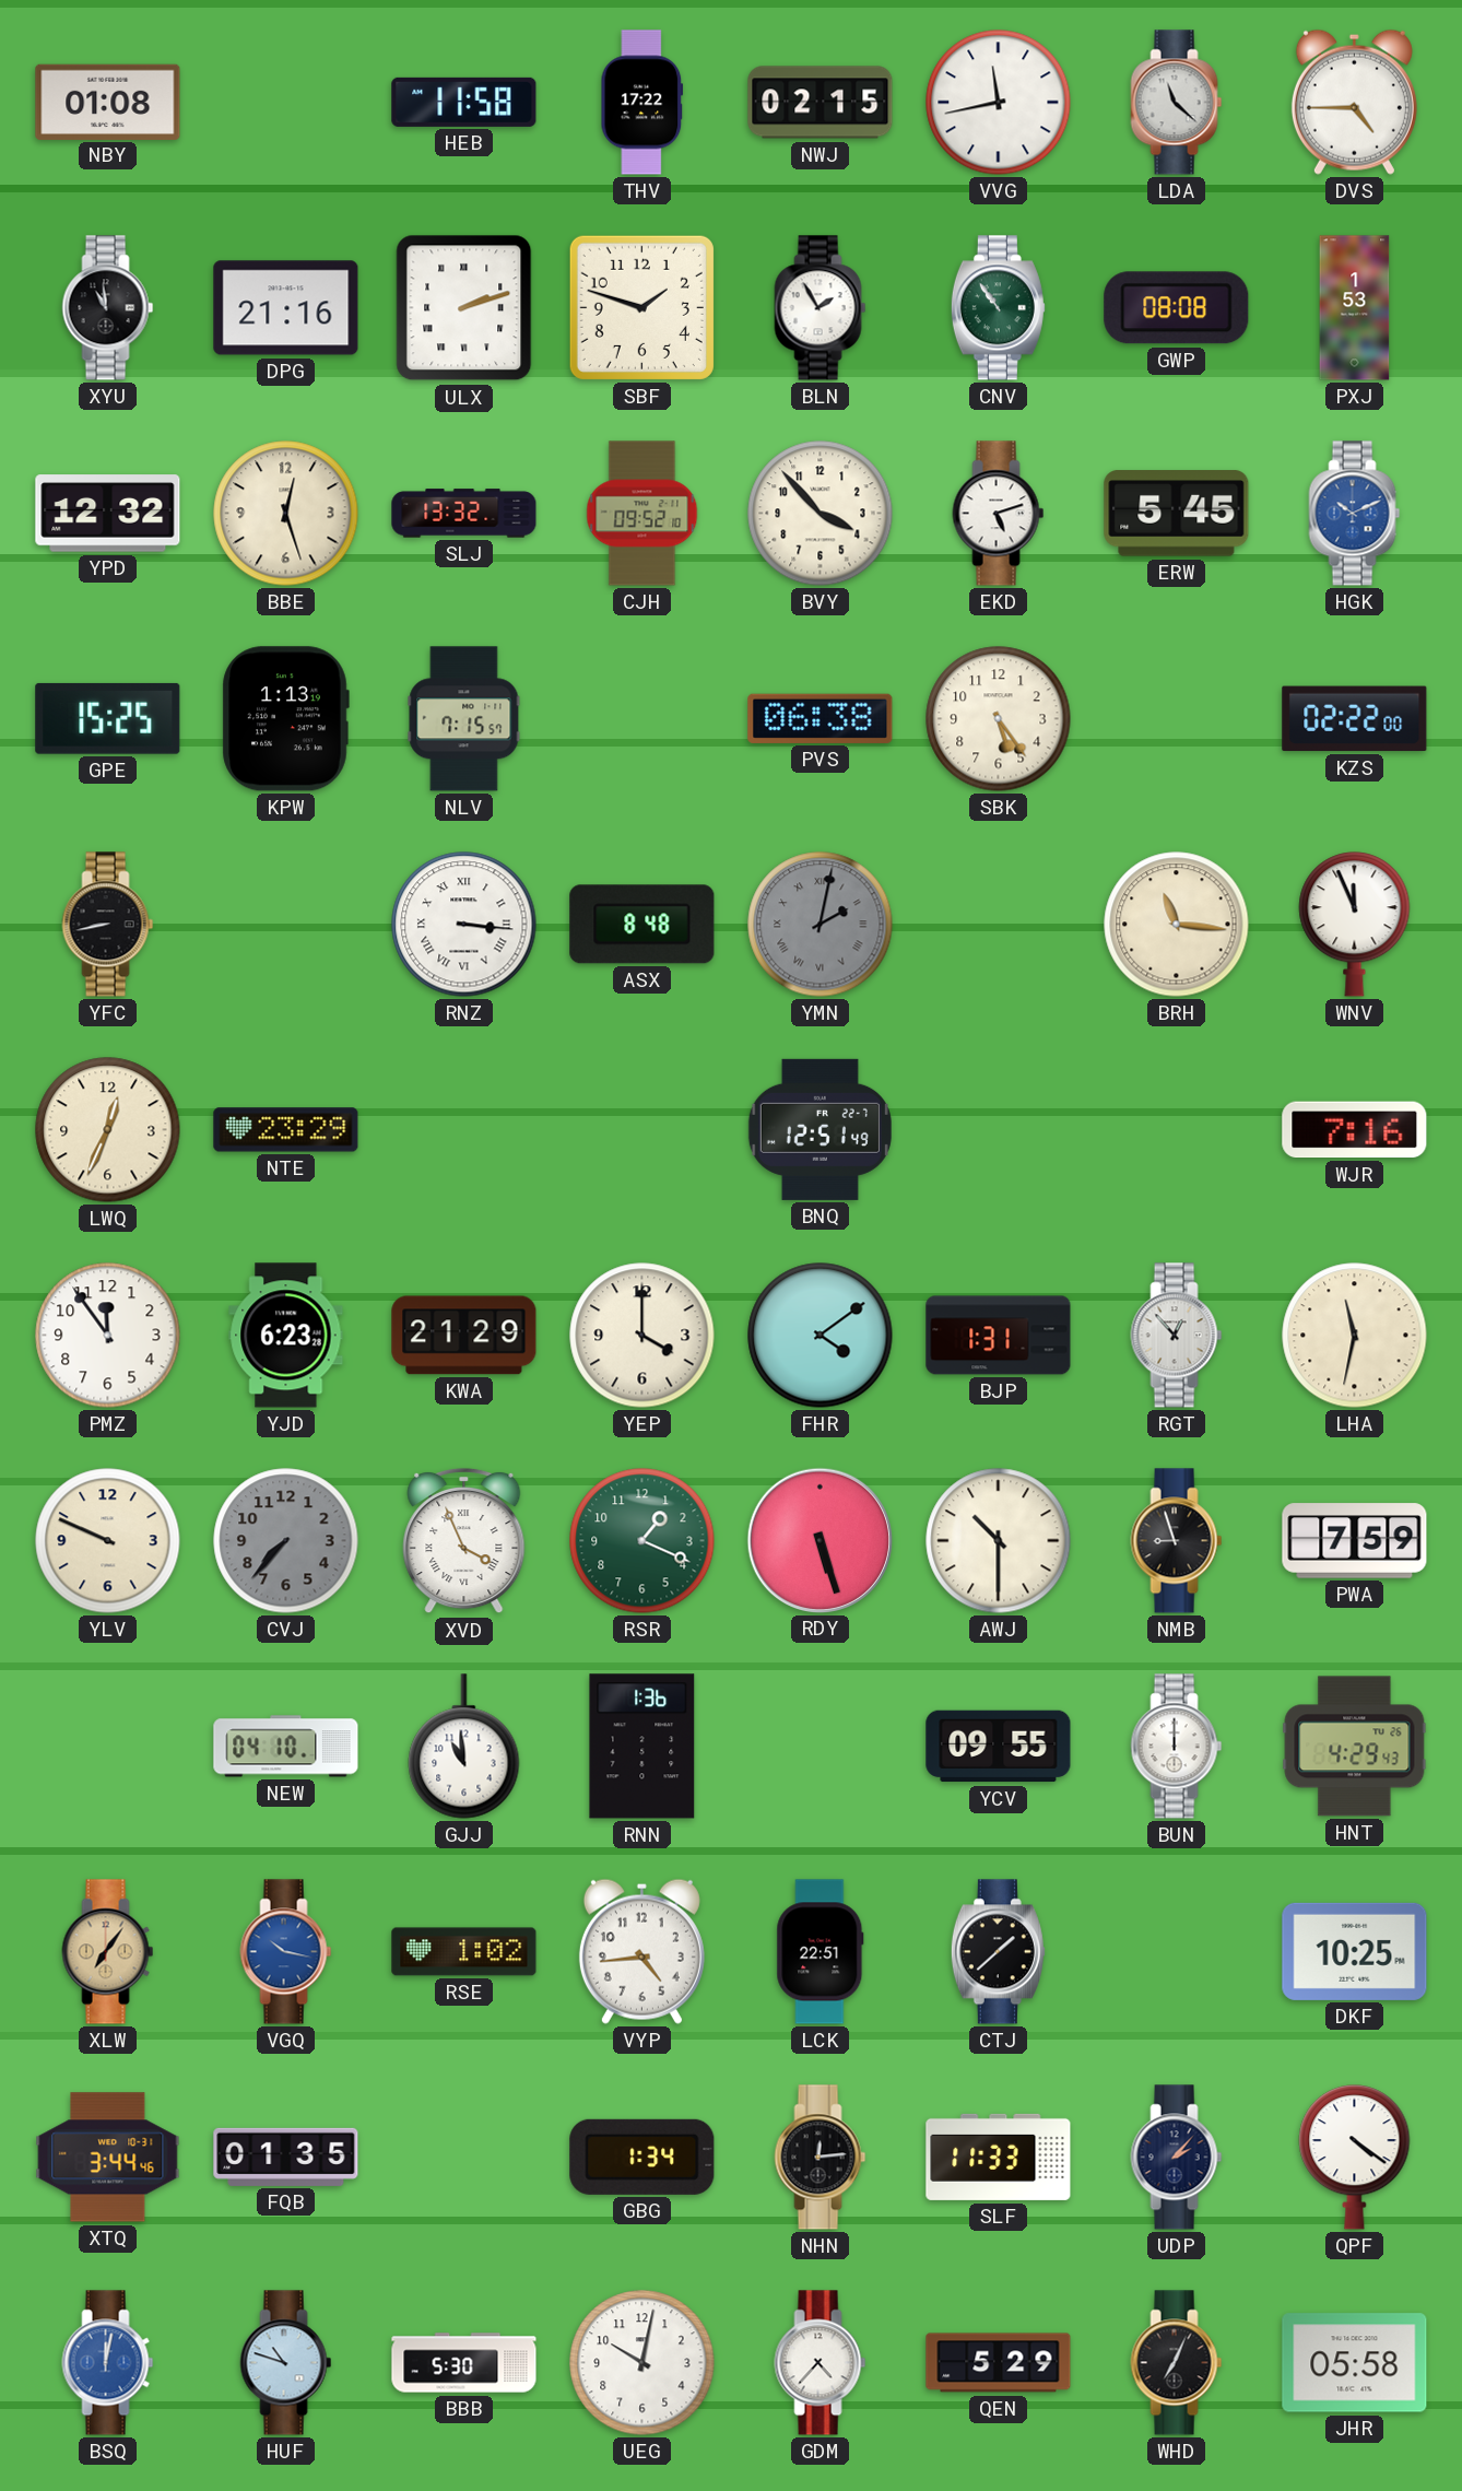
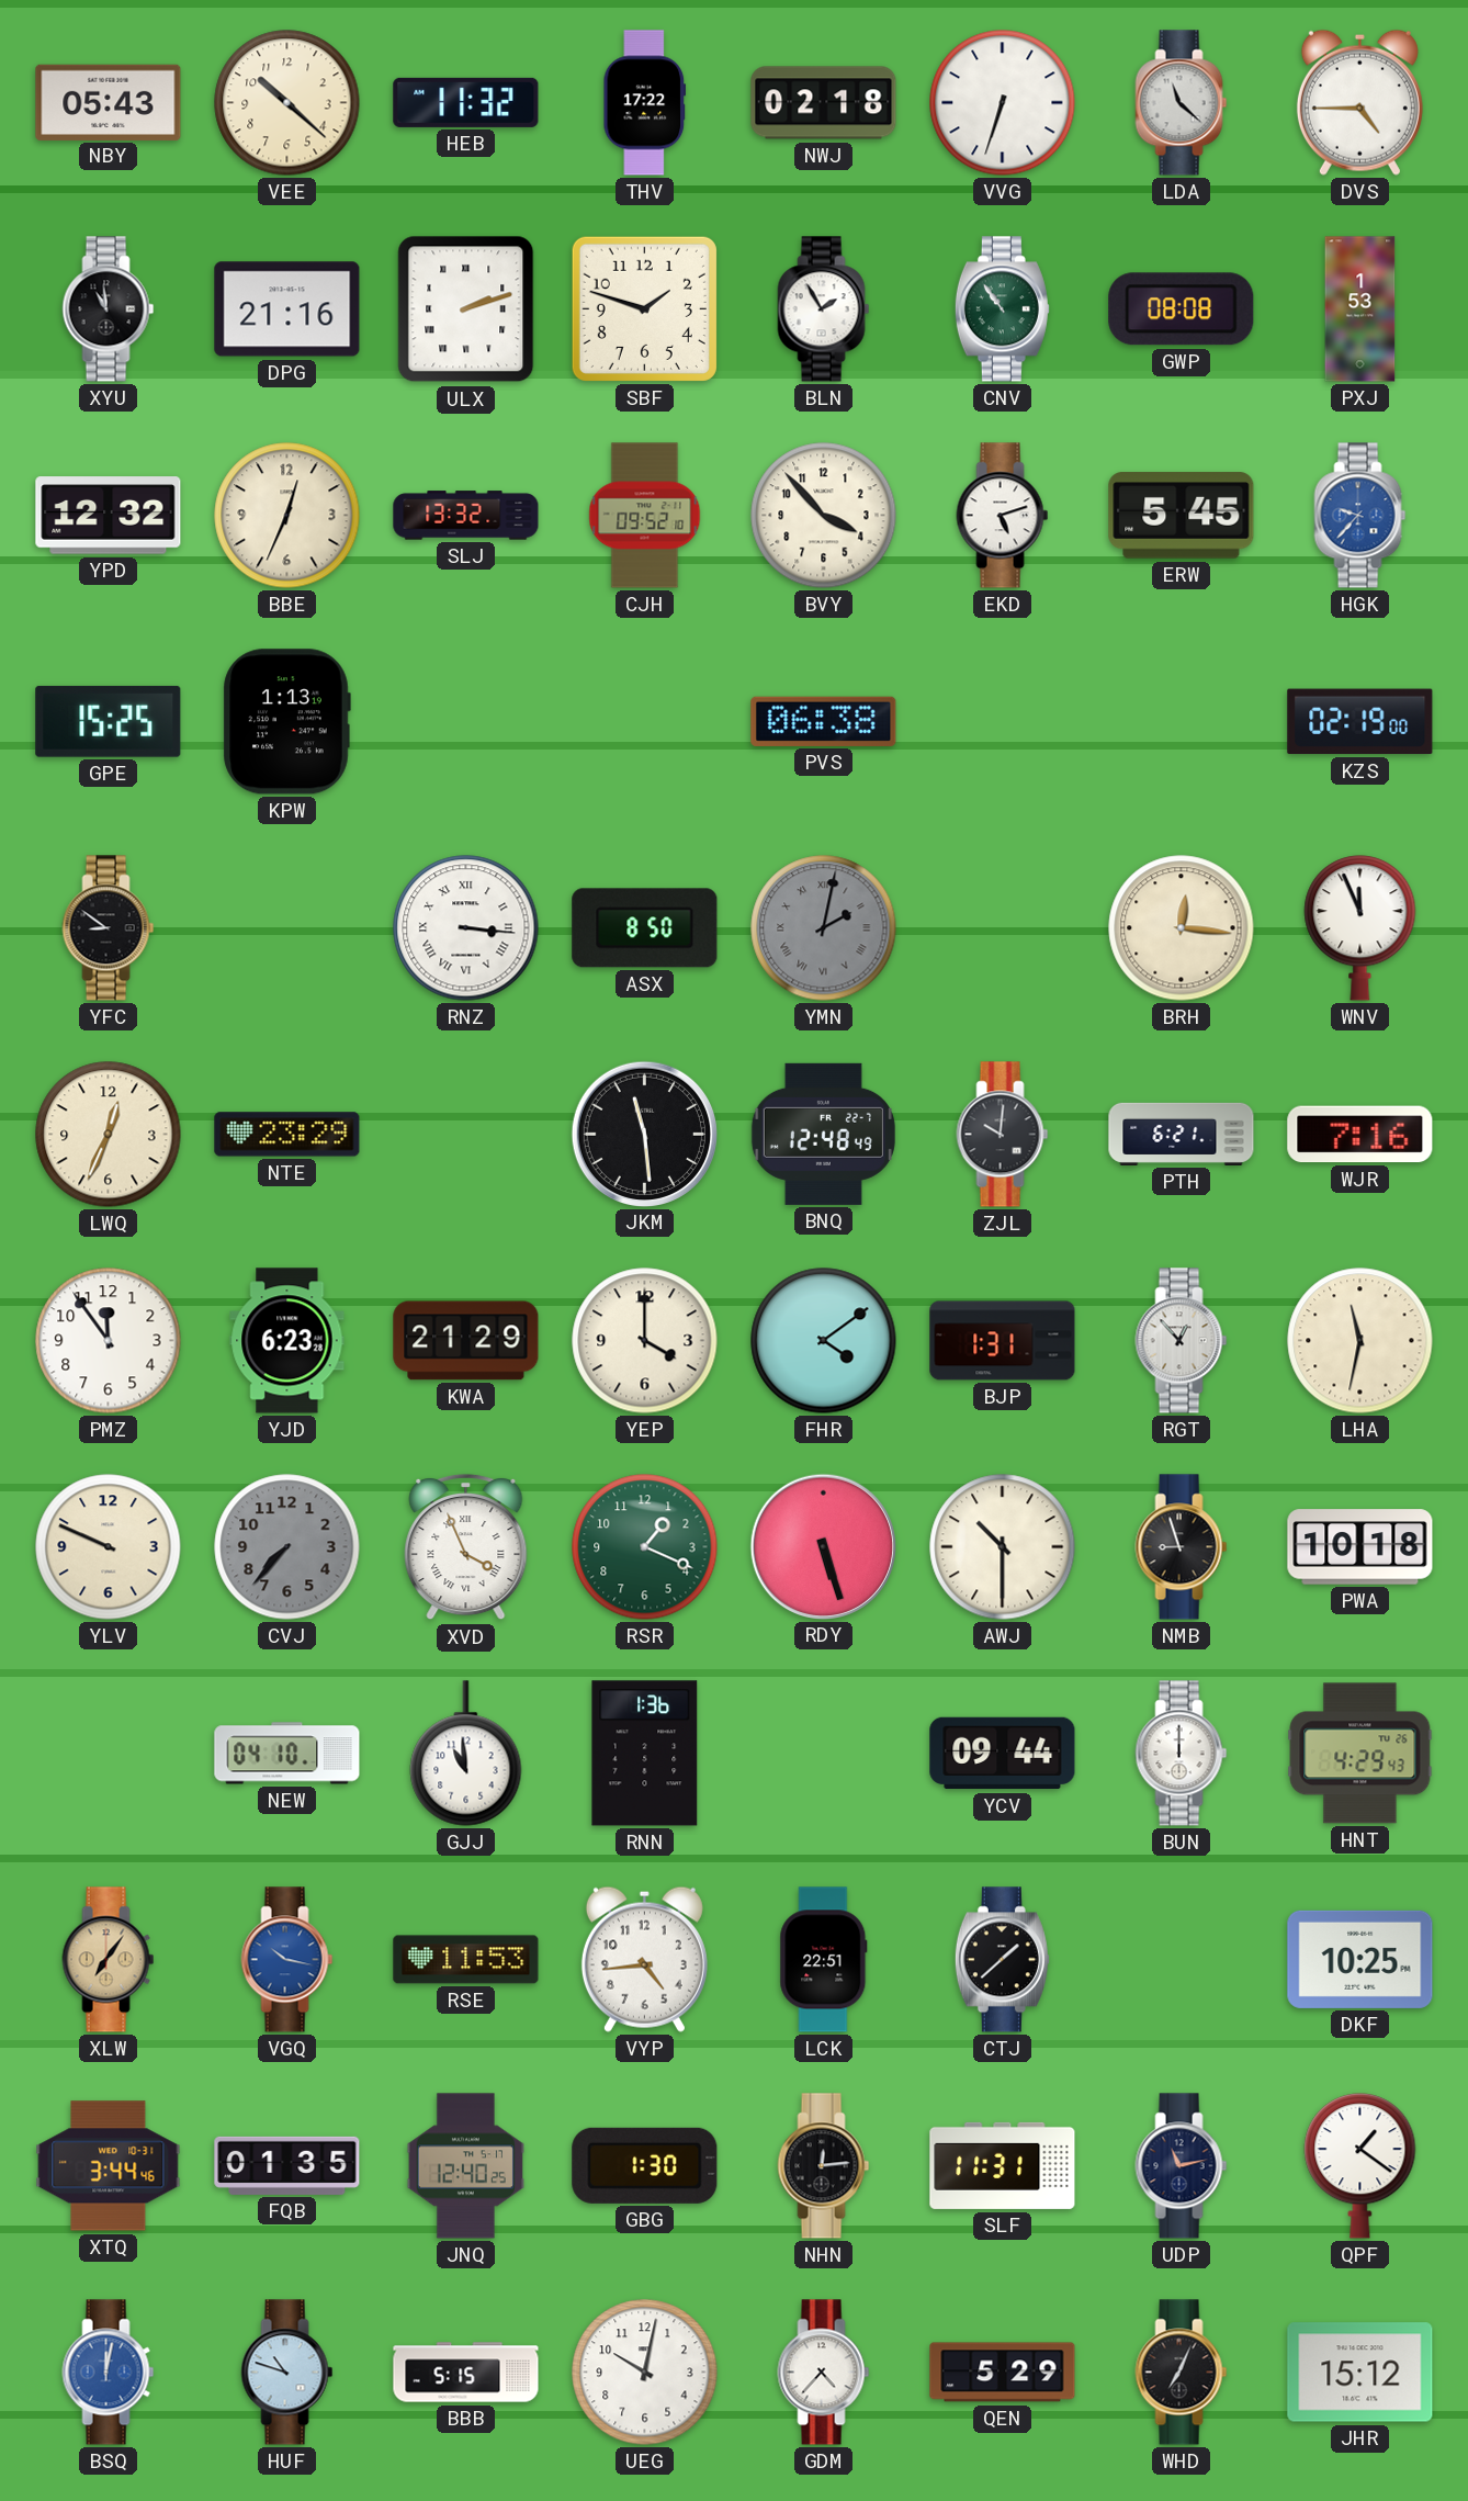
NBY: 01:08 -> 05:43 (109, 102)
VEE: none -> 10:22 (287, 103)
HEB: 11:58 -> 11:32 (466, 102)
NWJ: 02:15 -> 02:18 (824, 103)
VVG: 11:43 -> 6:33 (1003, 103)
BBE: 12:27 -> 12:34 (287, 516)
HGK: 10:11 -> 9:37 (1360, 516)
NLV: 7:15 -> none (464, 719)
SBK: 5:24 -> none (999, 719)
KZS: 02:22 -> 02:19 (1360, 722)
YFC: 8:43 -> 8:51 (109, 928)
ASX: 8:48 -> 8:50 (645, 928)
BRH: 11:16 -> 12:16 (1182, 928)
JKM: none -> 11:29 (644, 1134)
BNQ: 12:51 -> 12:48 (823, 1134)
ZJL: none -> 10:01 (1003, 1135)
PTH: none -> 6:21 (1182, 1134)
PWA: 7:59 -> 10:18 (1360, 1547)
YCV: 09:55 -> 09:44 (1003, 1754)
RSE: 1:02 -> 11:53 (466, 1960)
JNQ: none -> 12:40 (465, 2166)
GBG: 1:34 -> 1:30 (645, 2165)
SLF: 11:33 -> 11:31 (1003, 2165)
UDP: 2:07 -> 11:13 (1182, 2166)
QPF: 4:21 -> 1:21 (1360, 2166)
BBB: 5:30 -> 5:15 (466, 2373)
JHR: 05:58 -> 15:12 (1360, 2373)
